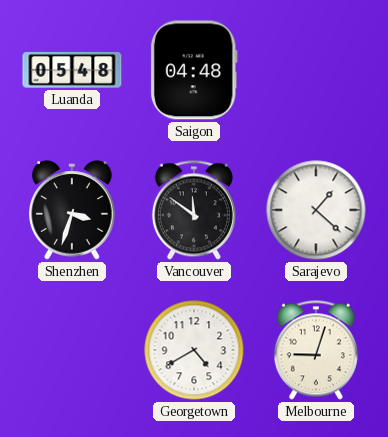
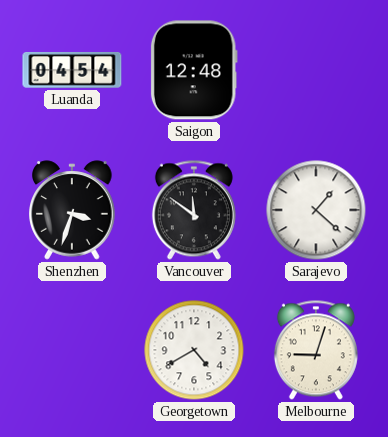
Luanda: 05:48 -> 04:54 (72, 70)
Saigon: 04:48 -> 12:48 (194, 70)
